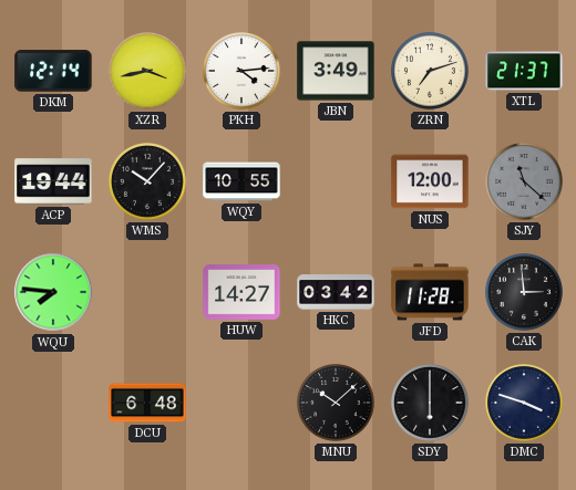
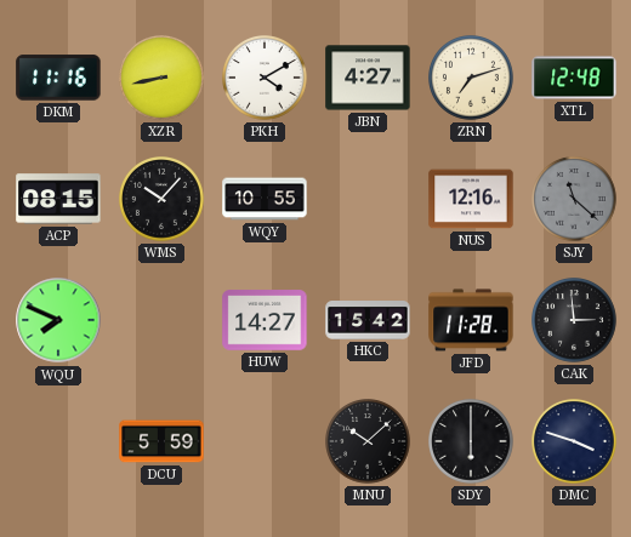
DKM: 12:14 -> 11:16 (58, 78)
XZR: 3:43 -> 8:43 (163, 79)
PKH: 4:14 -> 4:10 (266, 79)
JBN: 3:49 -> 4:27 (368, 78)
XTL: 21:37 -> 12:48 (574, 78)
ACP: 19:44 -> 08:15 (58, 199)
NUS: 12:00 -> 12:16 (471, 199)
WQU: 7:46 -> 7:49 (58, 320)
HKC: 03:42 -> 15:42 (368, 321)
DCU: 6:48 -> 5:59 (161, 441)
